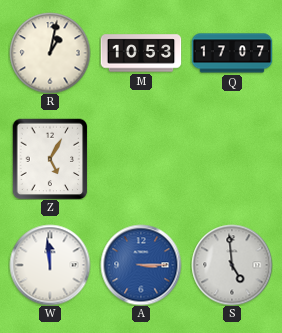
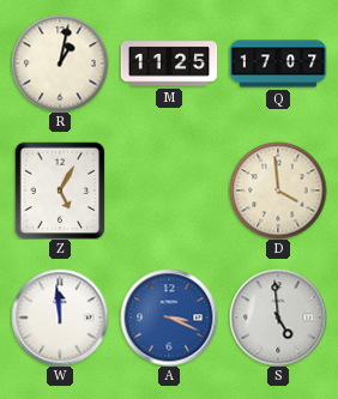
M: 10:53 -> 11:25 (169, 64)
D: none -> 3:59 (278, 191)
A: 3:15 -> 3:19 (169, 318)
